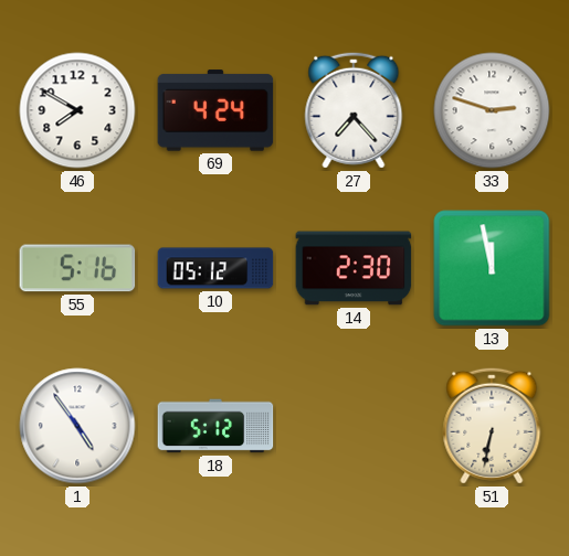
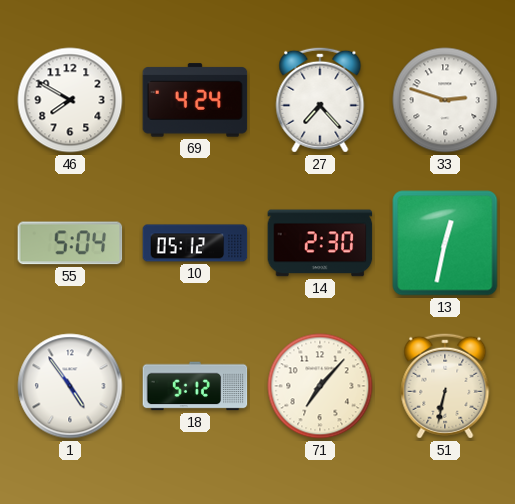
55: 5:16 -> 5:04 (70, 243)
13: 11:58 -> 12:32 (445, 243)
71: none -> 7:07 (320, 386)
